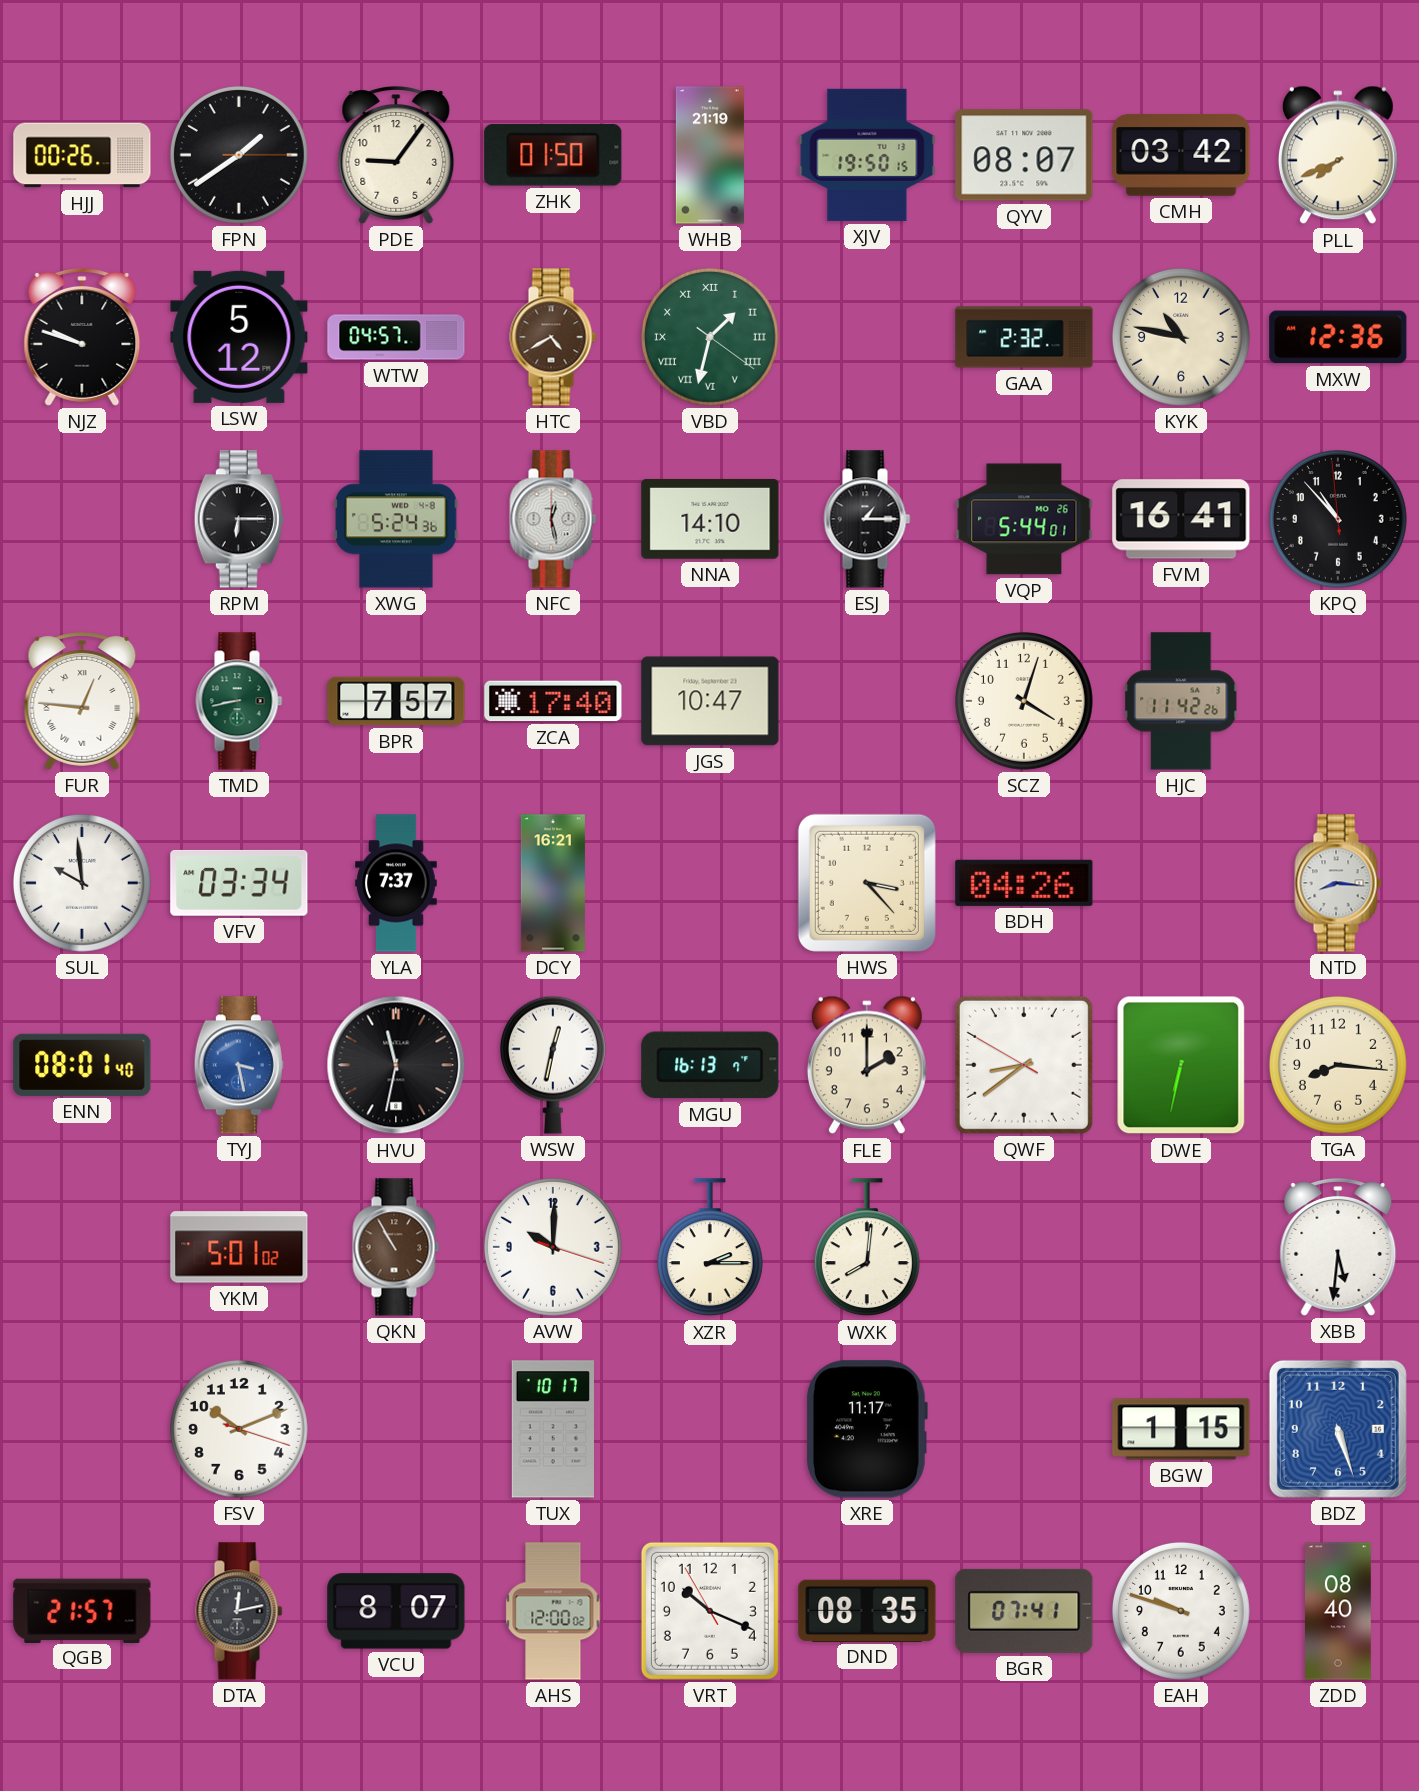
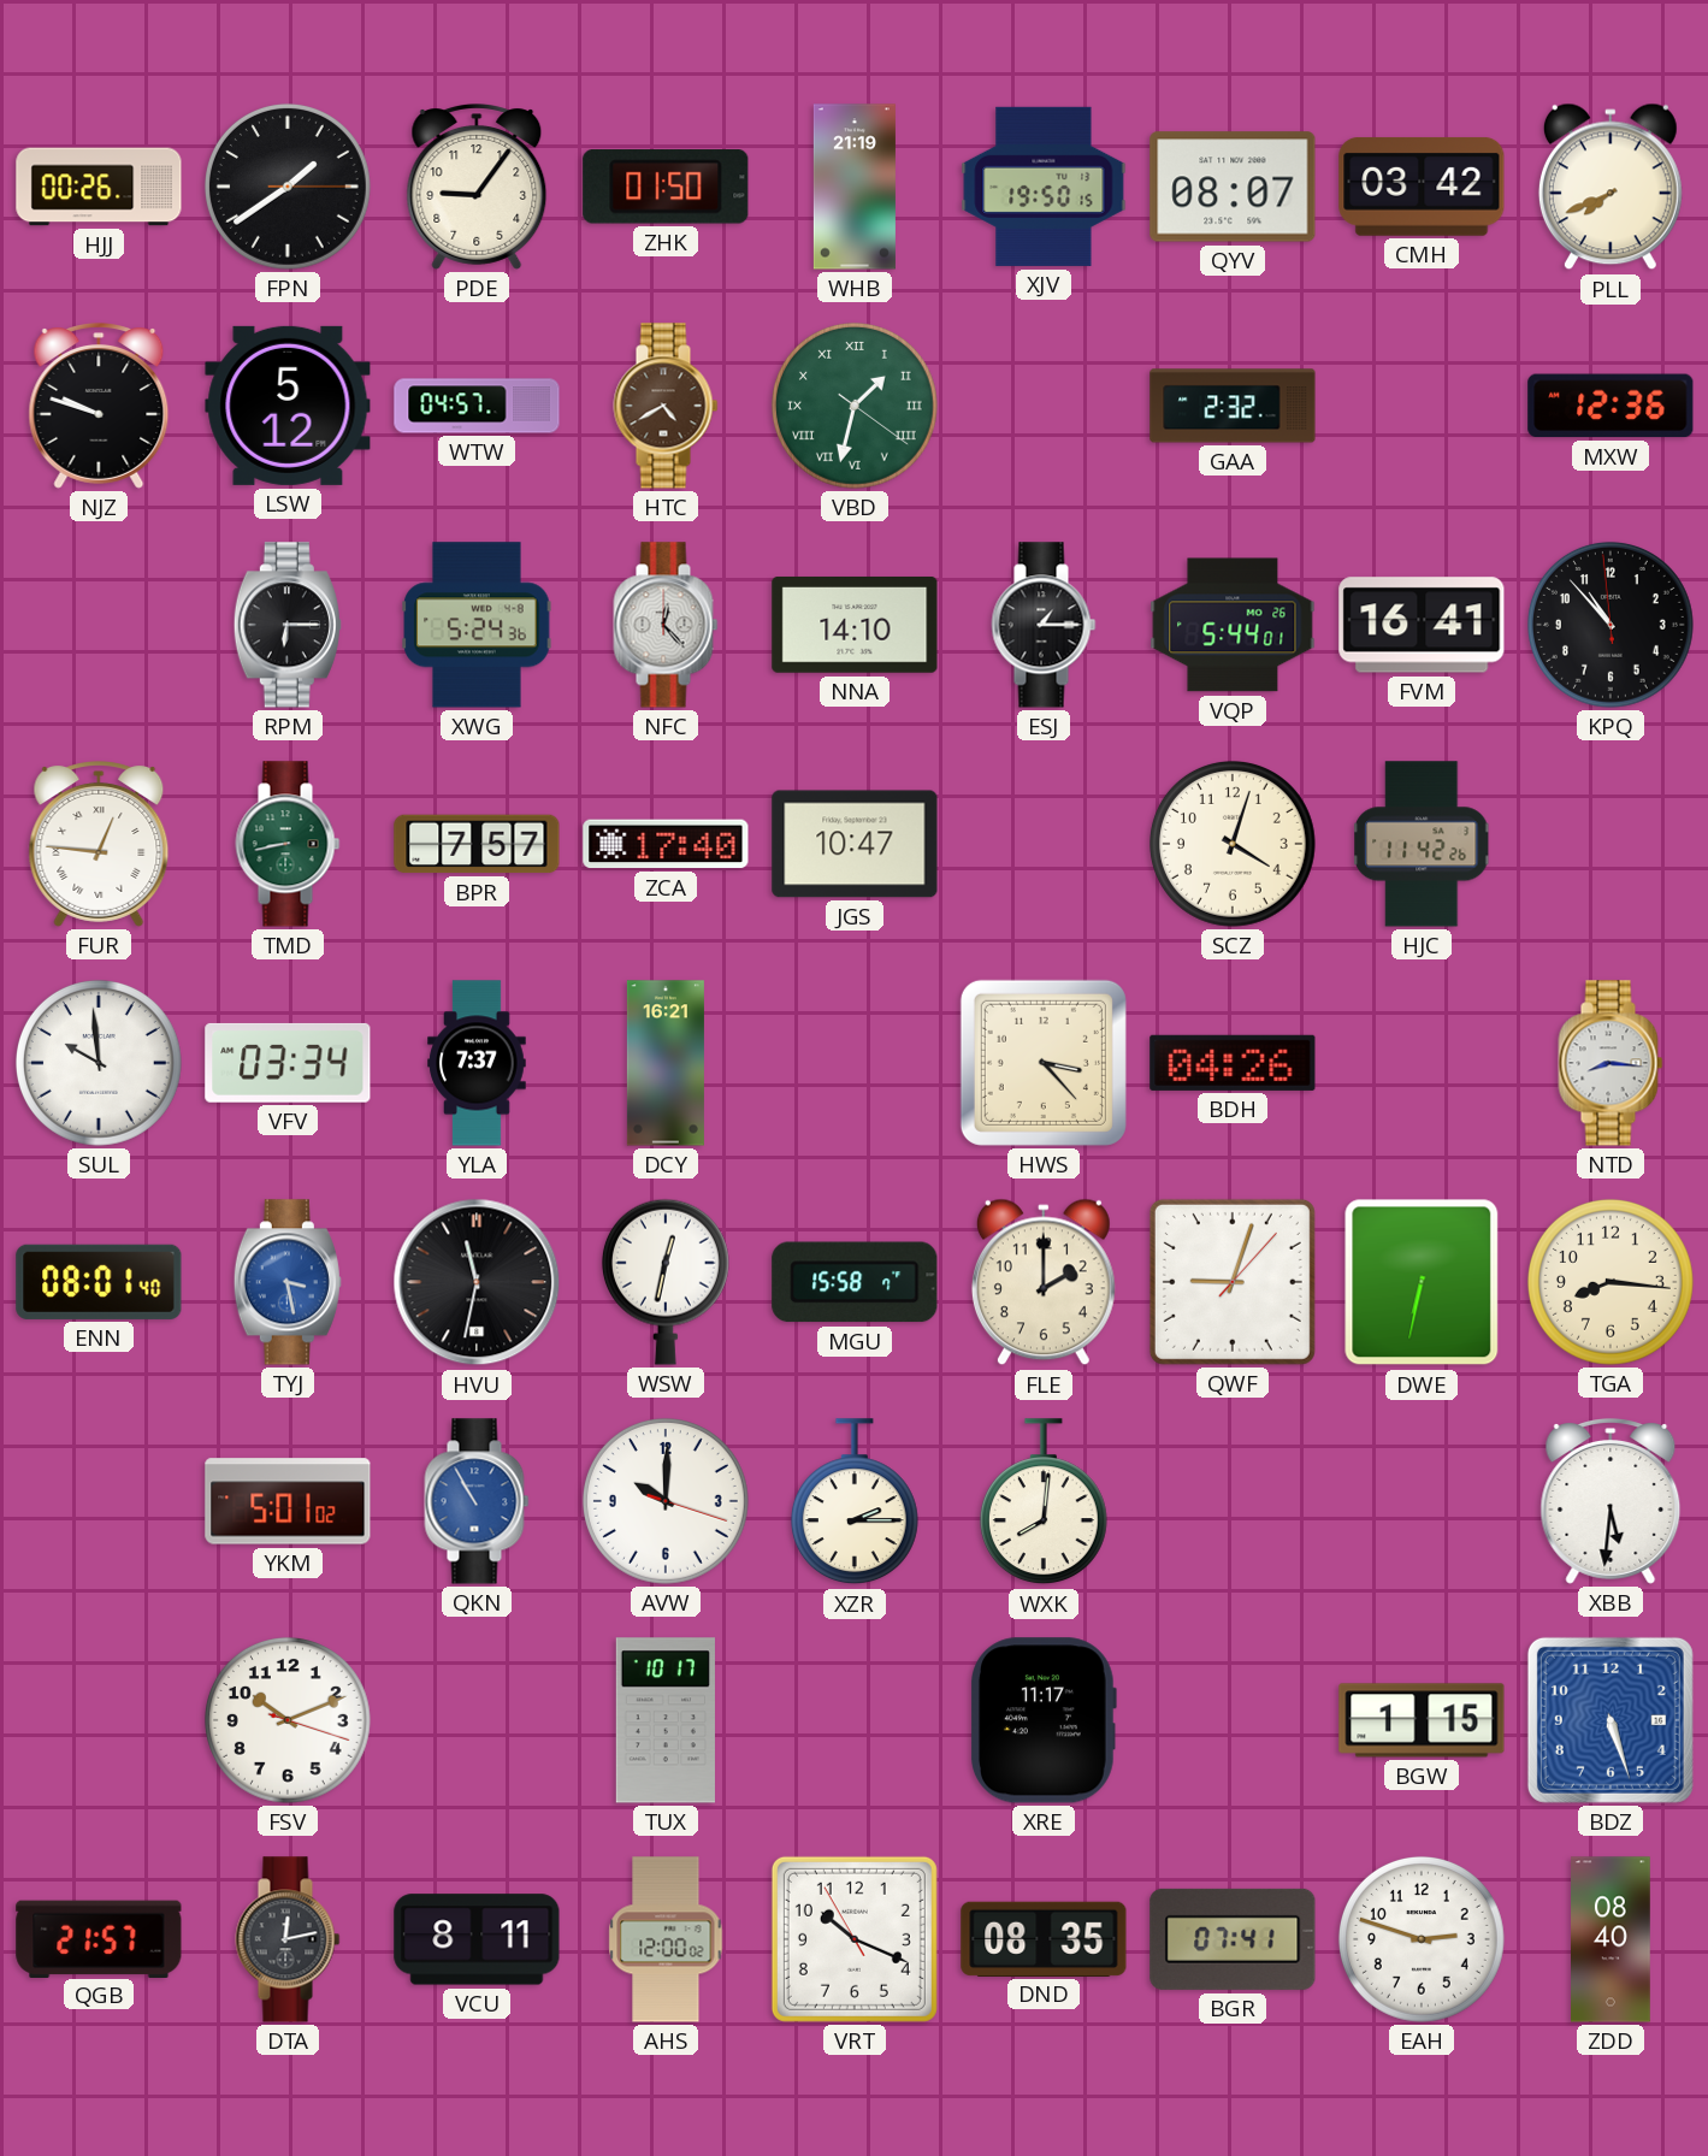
KYK: 10:47 -> none (1181, 337)
NFC: 12:28 -> 12:23 (666, 625)
MGU: 16:13 -> 15:58 (855, 1282)
QWF: 8:38 -> 9:03 (1233, 1282)
QKN dial: brown -> blue (477, 1501)
VCU: 8:07 -> 8:11 (477, 1939)
EAH: 9:48 -> 2:48 (1422, 1939)
